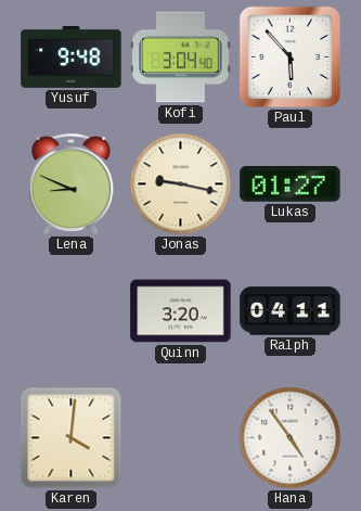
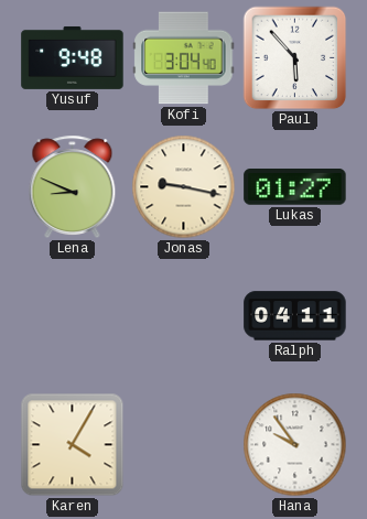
Quinn: 3:20 -> none (181, 311)
Karen: 4:01 -> 4:05 (73, 445)
Hana: 4:54 -> 9:54 (295, 445)
